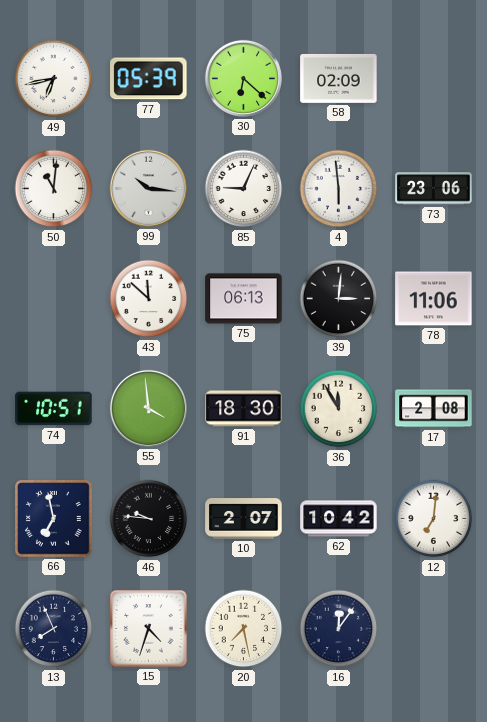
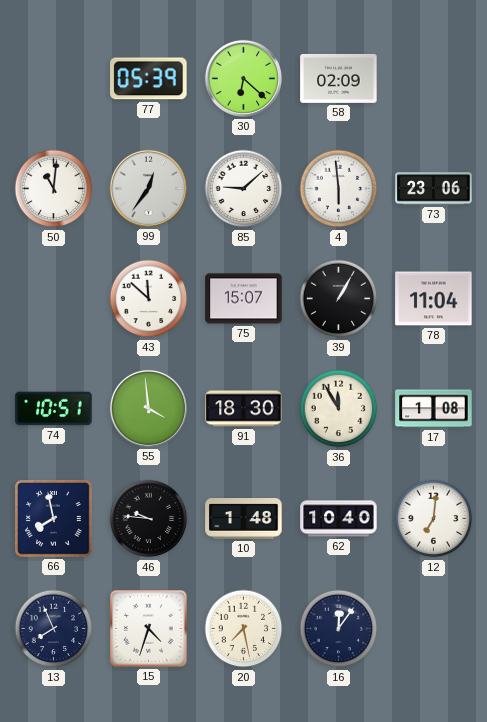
49: 6:43 -> none (54, 79)
99: 10:16 -> 12:36 (148, 188)
85: 9:04 -> 9:08 (244, 189)
75: 06:13 -> 15:07 (244, 299)
39: 3:01 -> 1:05 (339, 299)
78: 11:06 -> 11:04 (434, 299)
17: 2:08 -> 1:08 (434, 409)
66: 6:58 -> 7:58 (54, 519)
10: 2:07 -> 1:48 (244, 519)
62: 10:42 -> 10:40 (339, 519)
